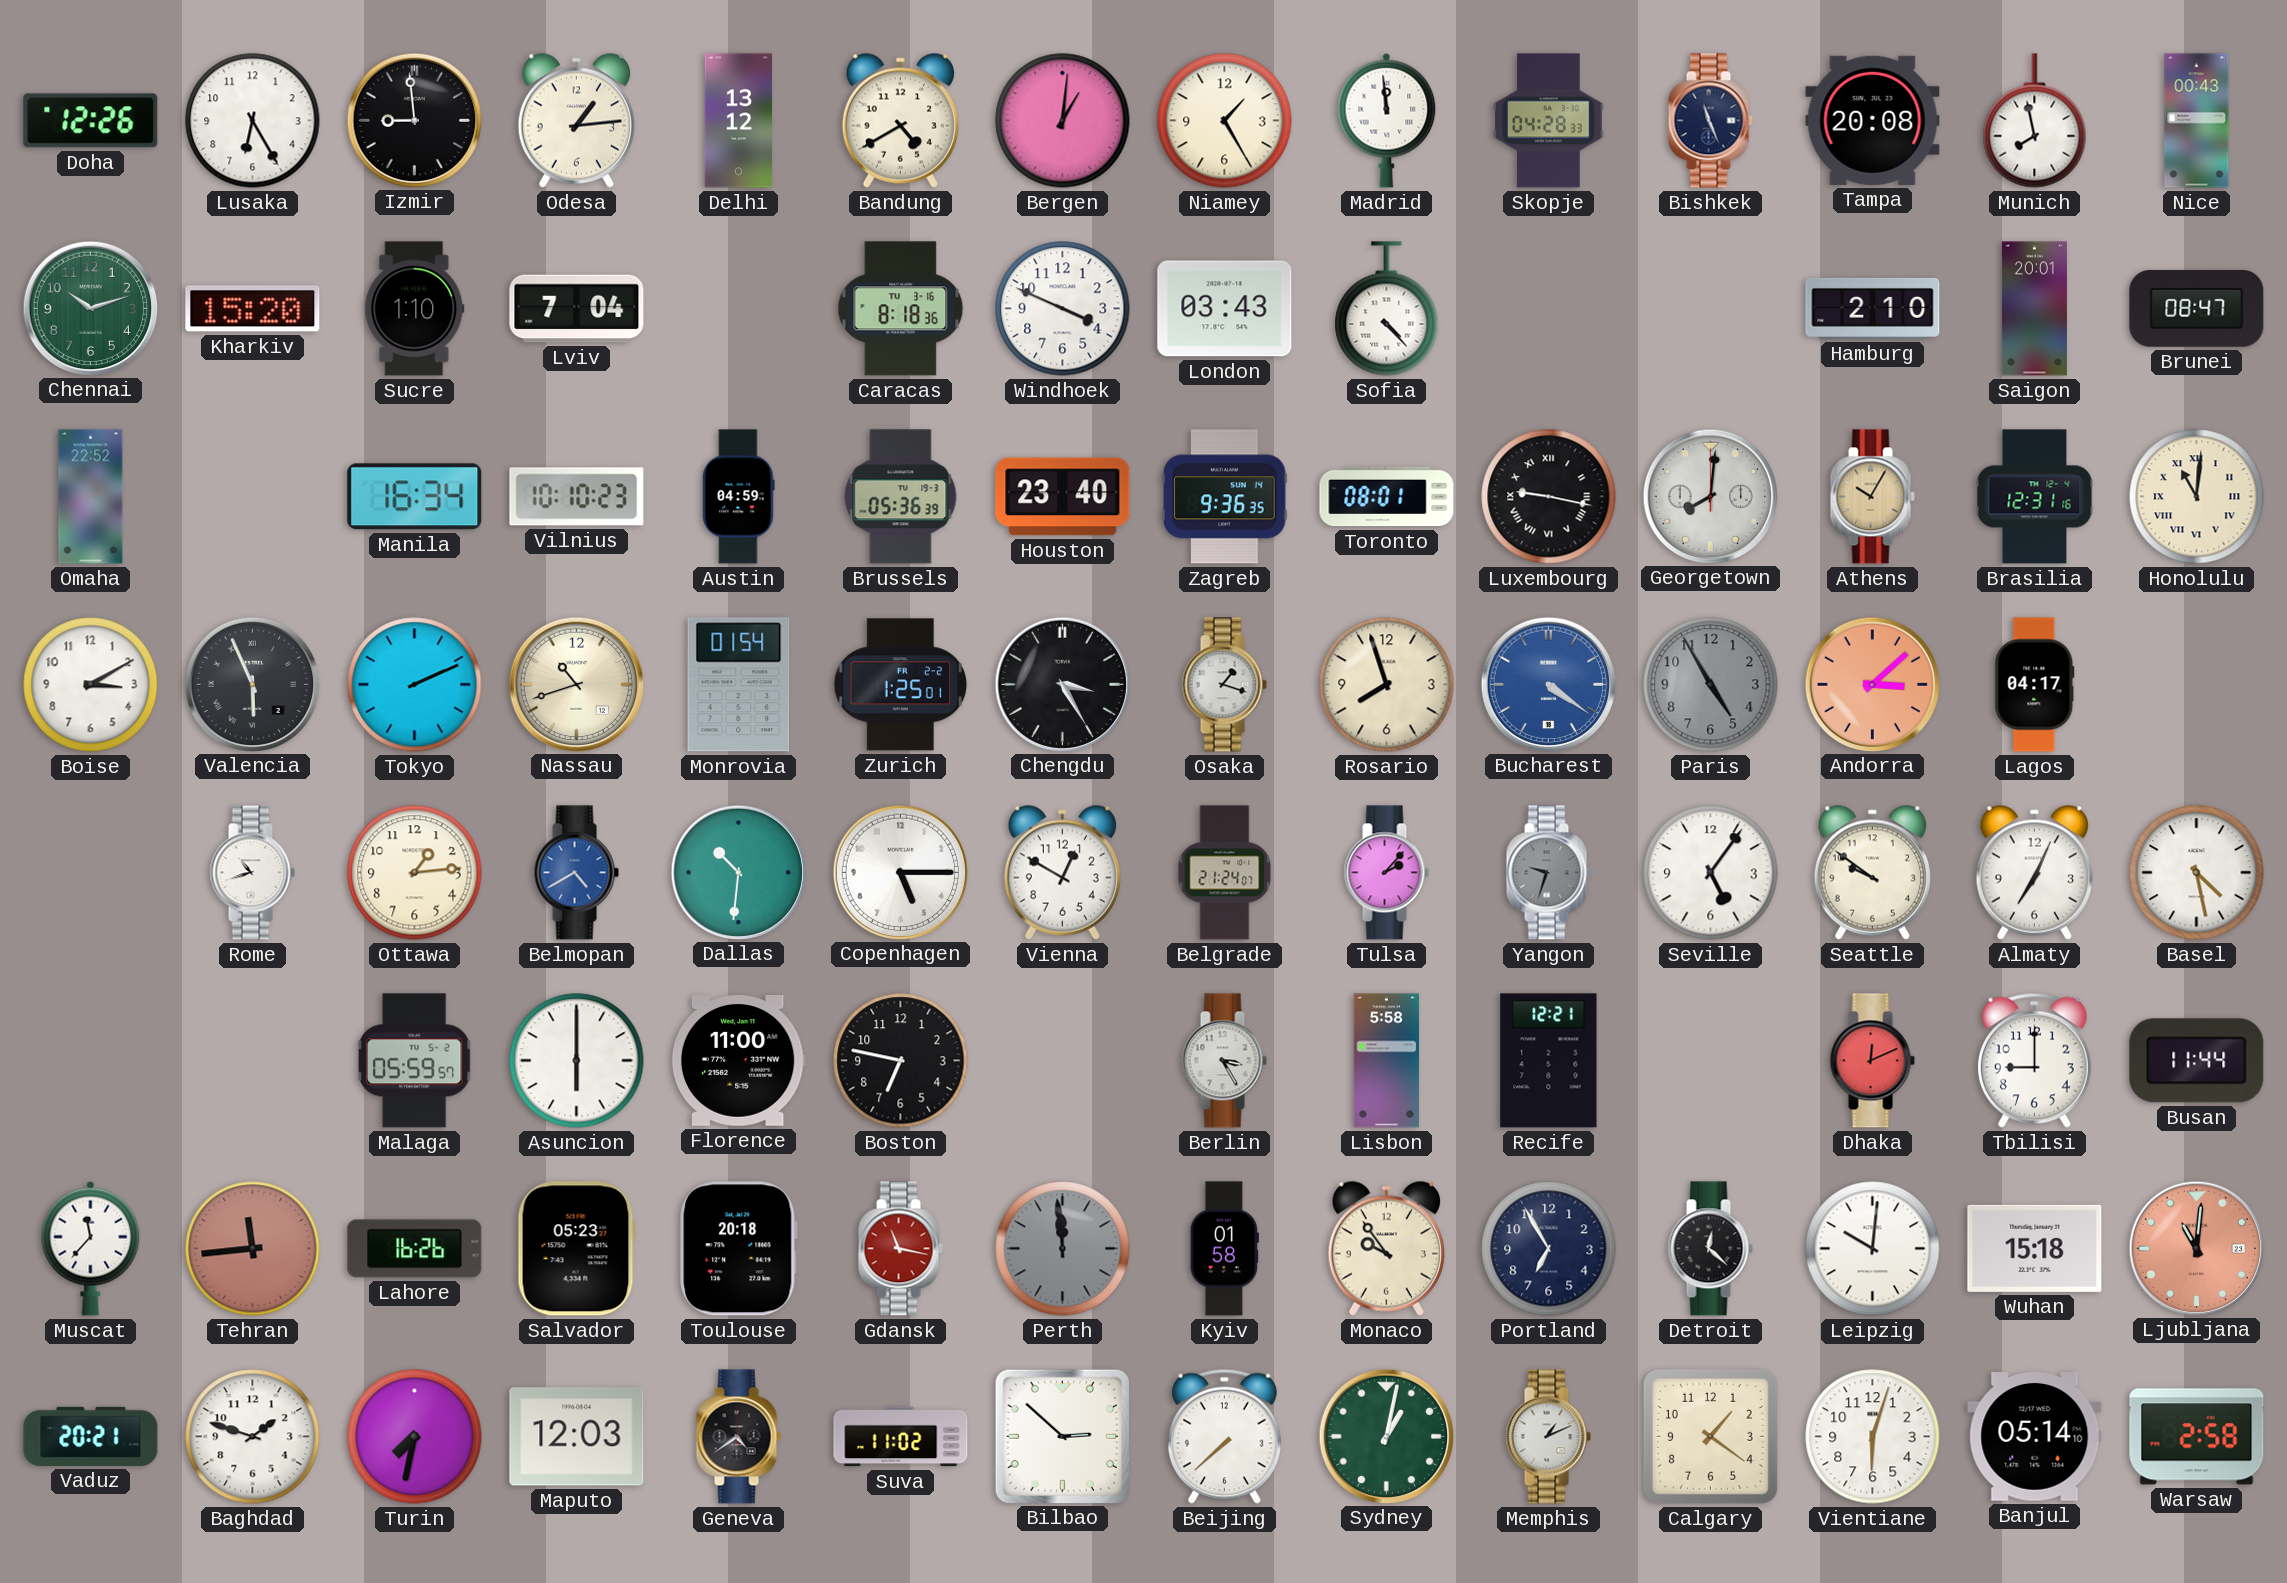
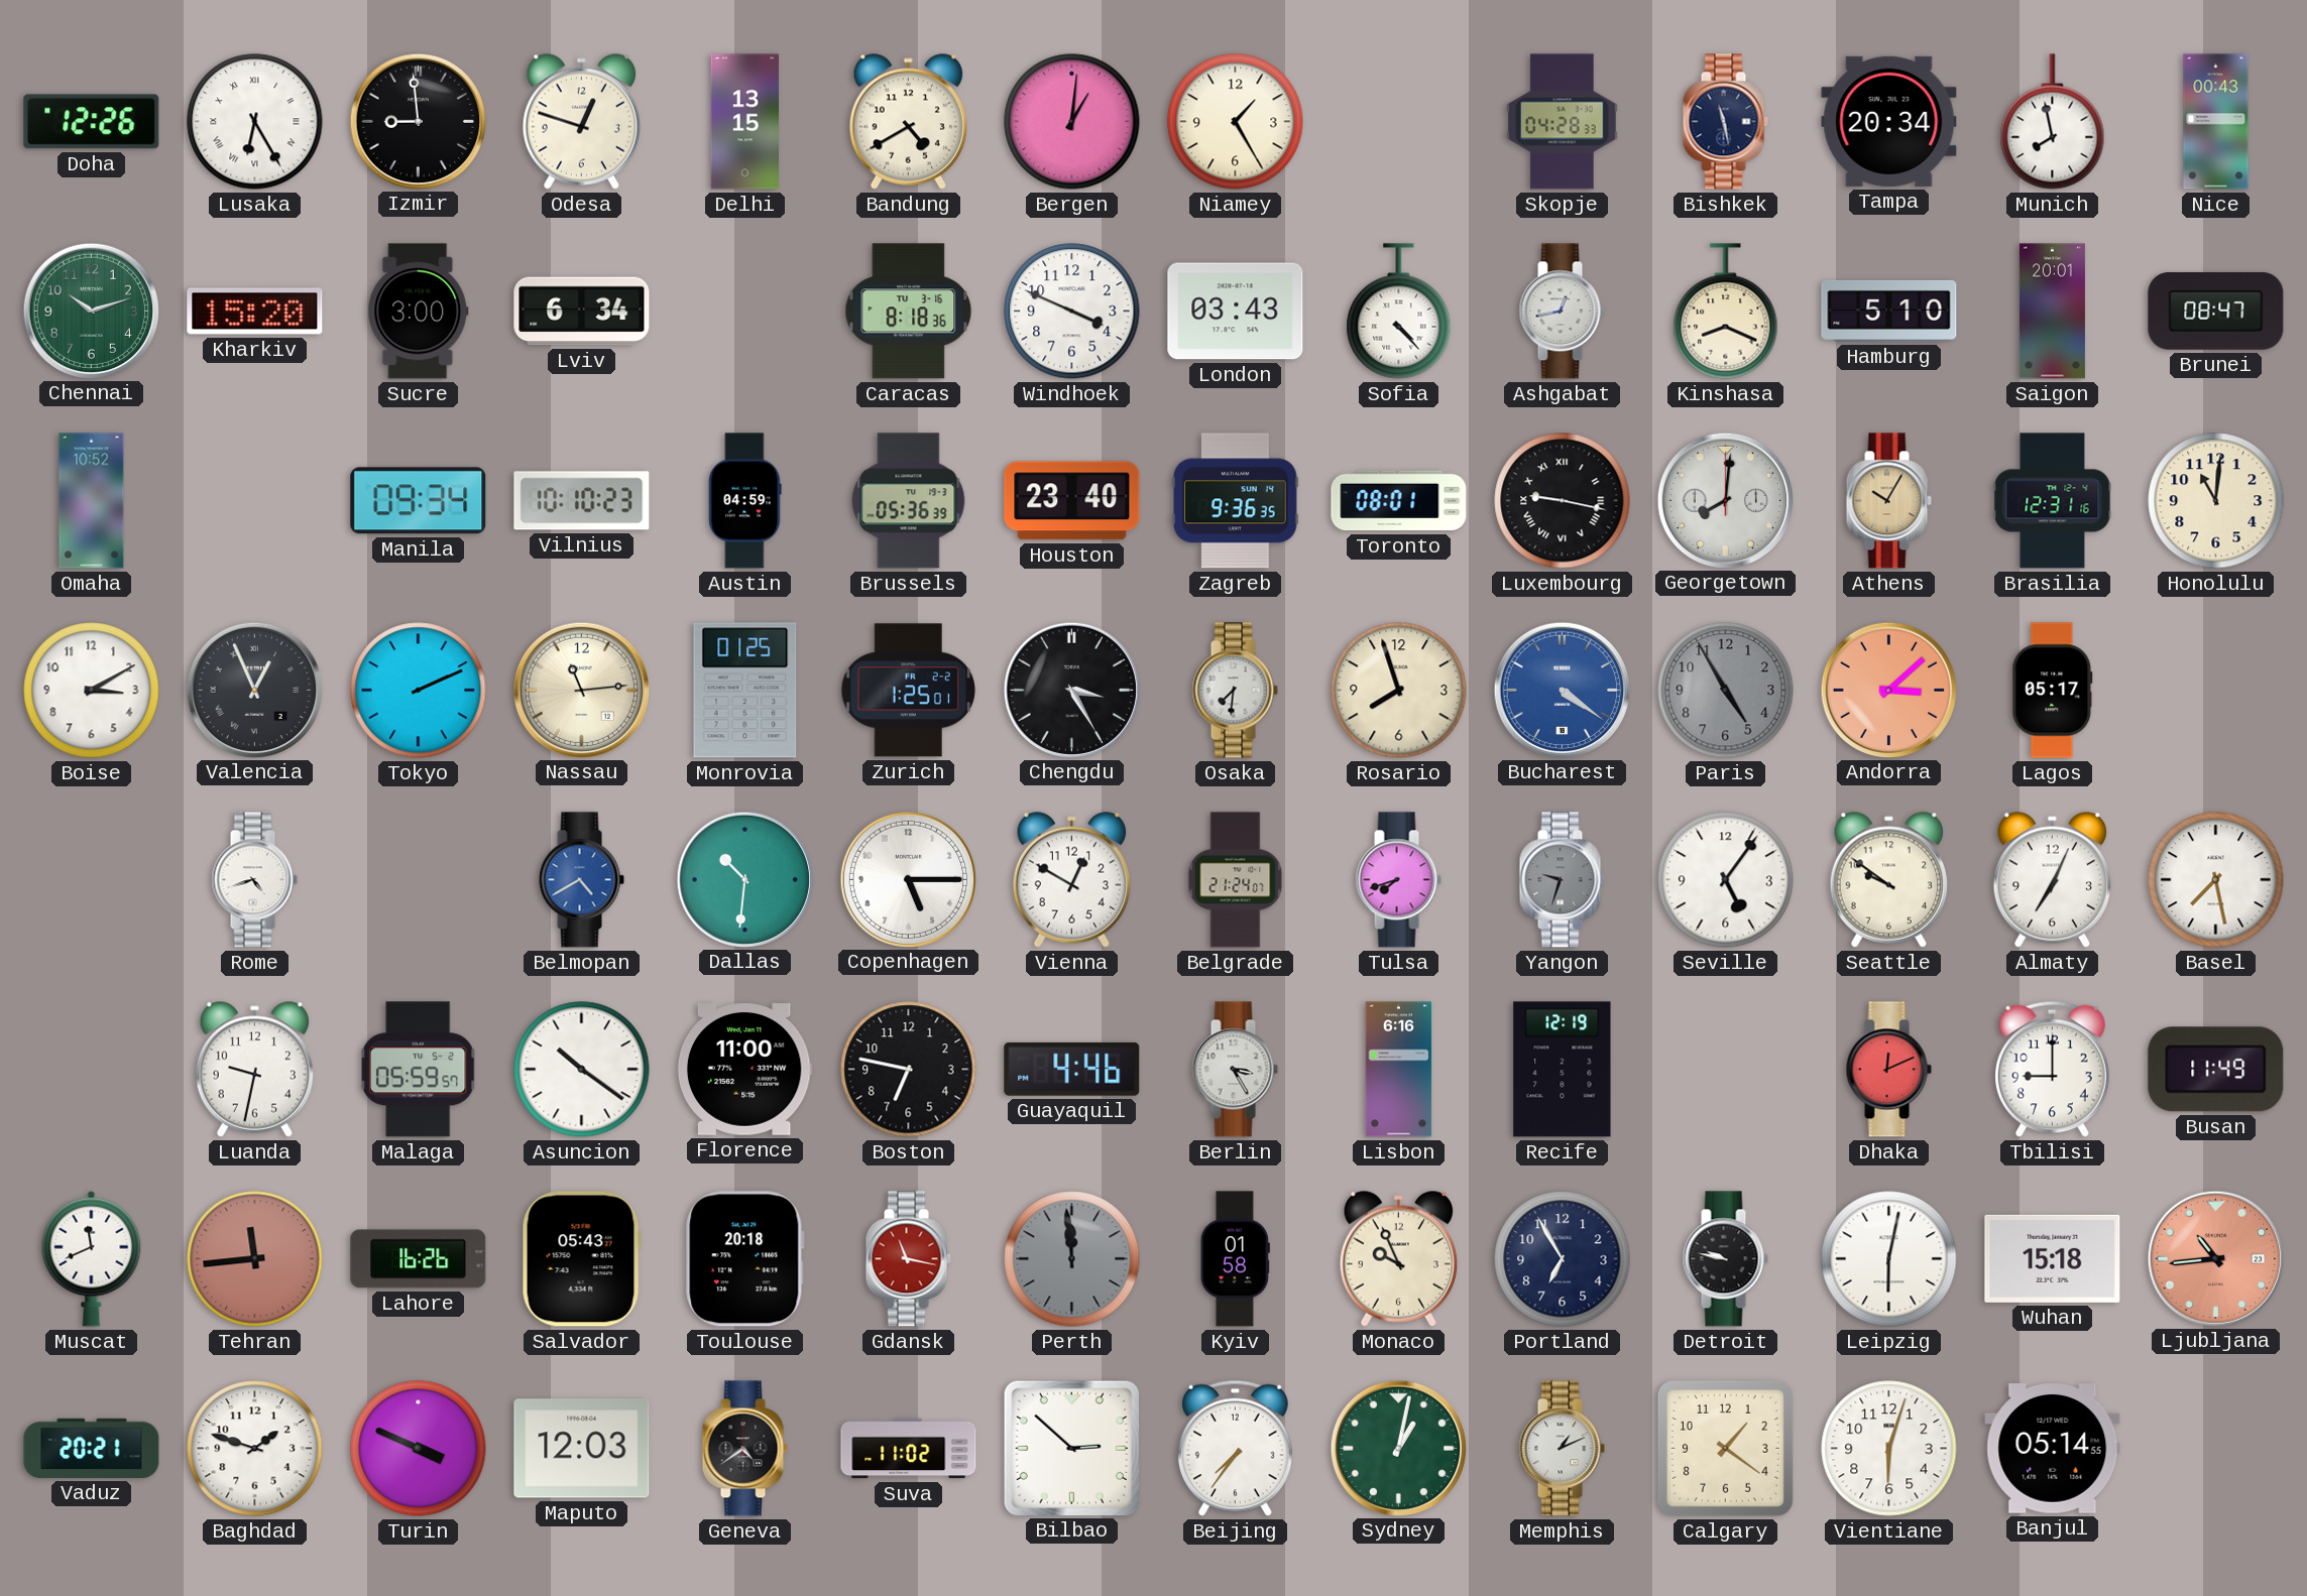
Lusaka numerals: Arabic -> Roman (255, 122)
Odesa: 1:14 -> 12:48 (581, 121)
Delhi: 13:12 -> 13:15 (744, 122)
Madrid: 11:59 -> none (1387, 120)
Bishkek: 11:26 -> 11:28 (1725, 122)
Tampa: 20:08 -> 20:34 (1889, 121)
Sucre: 1:10 -> 3:00 (419, 312)
Lviv: 7:04 -> 6:34 (582, 312)
Ashgabat: none -> 12:43 (1562, 312)
Kinshasa: none -> 8:19 (1726, 312)
Hamburg: 2:10 -> 5:10 (1889, 311)
Omaha: 22:52 -> 10:52 (92, 501)
Manila: 16:34 -> 09:34 (419, 501)
Honolulu numerals: Roman -> Arabic (2216, 501)
Valencia: 5:56 -> 12:56 (254, 690)
Nassau: 10:42 -> 11:14 (581, 690)
Monrovia: 01:54 -> 01:25 (745, 691)
Osaka: 1:18 -> 7:31 (1235, 691)
Lagos: 04:17 -> 05:17 (2053, 691)
Rome: 10:42 -> 4:42 (254, 880)
Ottawa: 1:14 -> none (415, 873)
Tulsa: 2:07 -> 7:42 (1398, 880)
Basel: 4:28 -> 7:28 (2216, 880)
Luanda: none -> 9:32 (254, 1069)
Asuncion: 6:00 -> 10:21 (582, 1070)
Guayaquil: none -> 4:46 (1072, 1069)
Lisbon: 5:58 -> 6:16 (1399, 1070)
Recife: 12:21 -> 12:19 (1563, 1070)
Busan: 11:44 -> 11:49 (2216, 1070)
Muscat: 11:37 -> 11:41 (92, 1258)
Salvador: 05:23 -> 05:43 (581, 1259)
Monaco: 9:54 -> 9:56 (1398, 1258)
Detroit: 12:22 -> 9:47 (1725, 1259)
Leipzig: 10:01 -> 6:02 (1889, 1259)
Ljubljana: 11:01 -> 10:44 (2215, 1258)
Turin: 7:32 -> 3:49 (419, 1449)
Beijing: 7:38 -> 7:36 (1235, 1448)
Banjul: 05:14:10 -> 05:14:55 (2053, 1449)
Warsaw: 2:58 -> none (2197, 1437)
